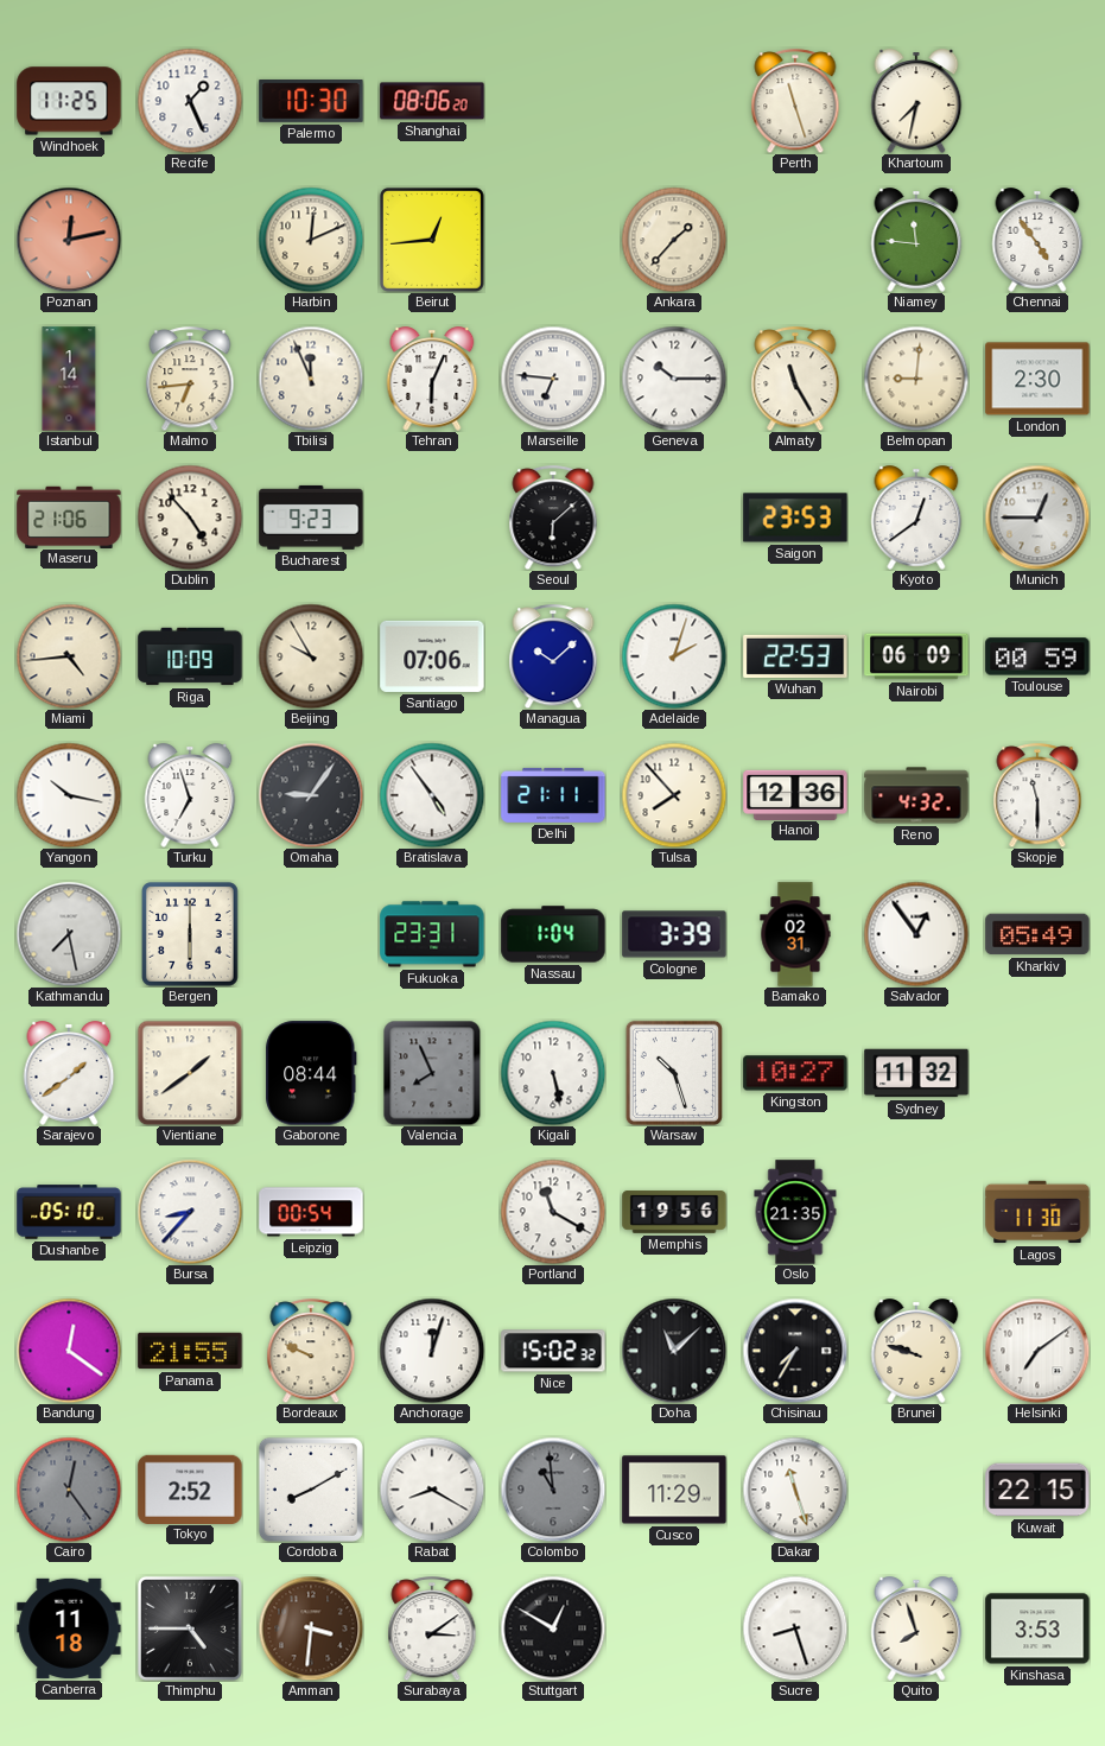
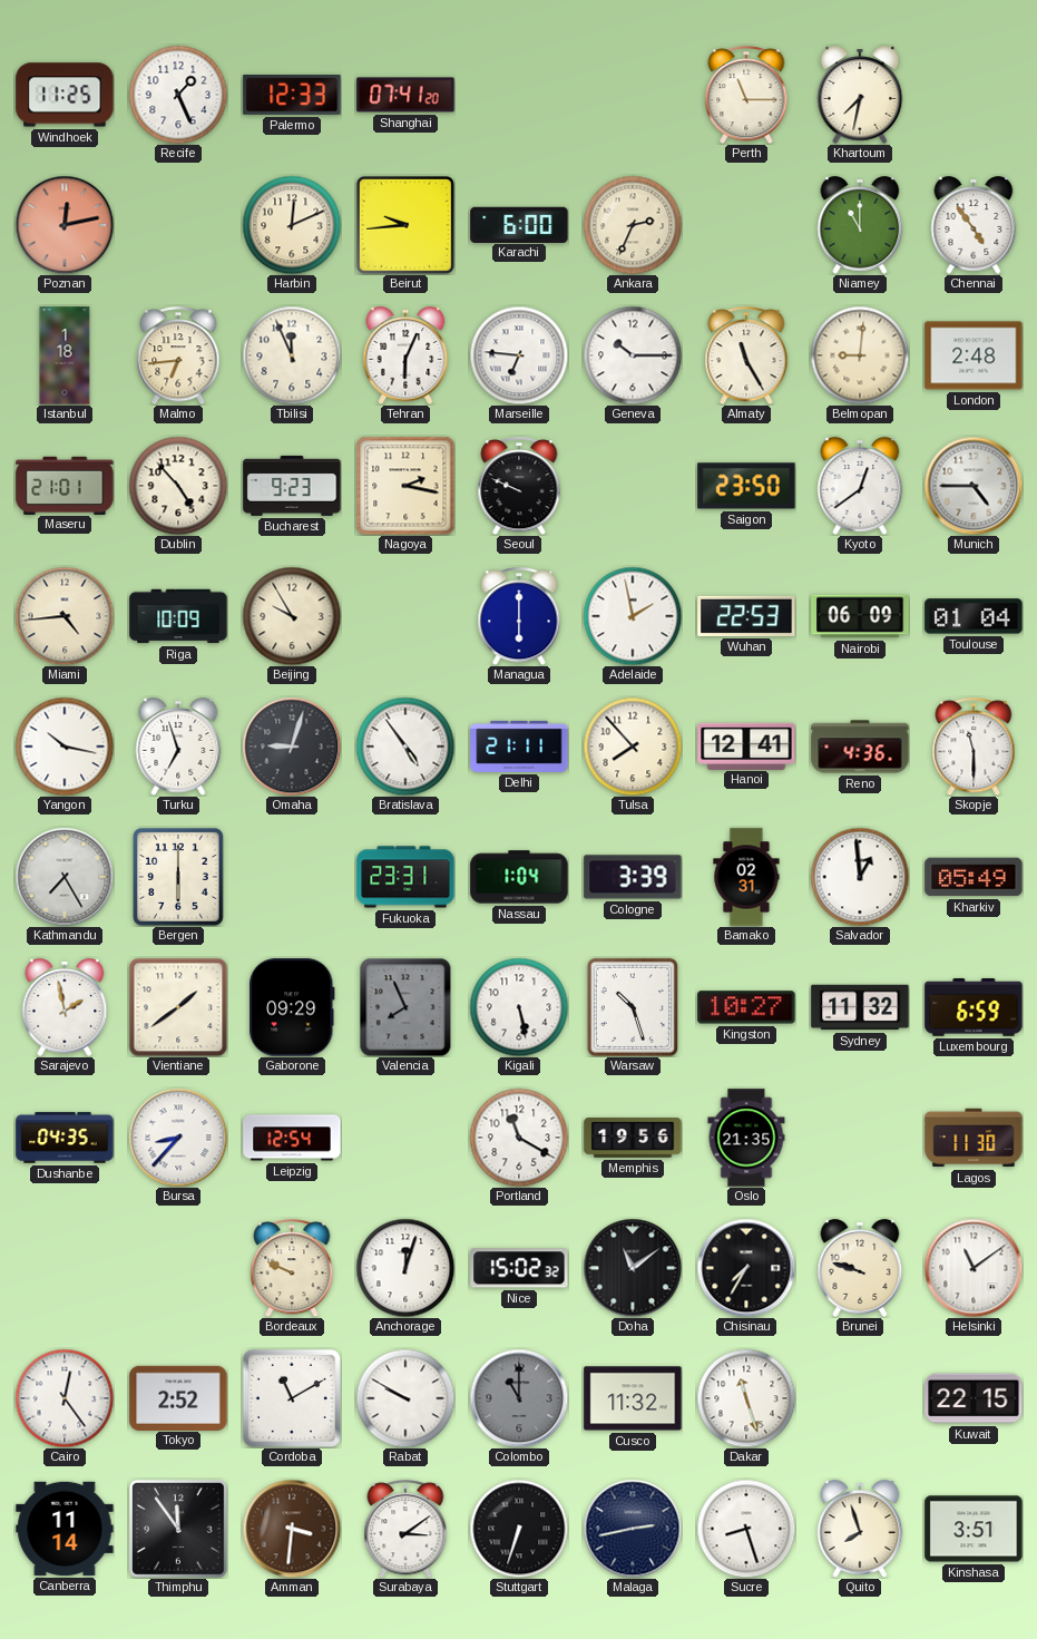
Palermo: 10:30 -> 12:33 (292, 96)
Shanghai: 08:06 -> 07:41 (405, 95)
Perth: 11:27 -> 11:15 (746, 95)
Beirut: 12:44 -> 9:44 (405, 225)
Karachi: none -> 6:00 (519, 224)
Ankara: 1:37 -> 2:34 (633, 225)
Niamey: 11:46 -> 11:00 (860, 225)
Istanbul: 1:14 -> 1:18 (65, 355)
London: 2:30 -> 2:48 (974, 355)
Maseru: 21:06 -> 21:01 (65, 485)
Nagoya: none -> 2:17 (405, 486)
Seoul: 6:08 -> 9:49 (519, 486)
Saigon: 23:53 -> 23:50 (746, 486)
Munich: 12:45 -> 4:45 (974, 486)
Santiago: 07:06 -> none (432, 656)
Managua: 10:08 -> 6:00 (519, 616)
Adelaide: 2:03 -> 1:58 (633, 616)
Toulouse: 00:59 -> 01:04 (974, 616)
Omaha: 9:06 -> 9:03 (292, 747)
Hanoi: 12:36 -> 12:41 (746, 745)
Reno: 4:32 -> 4:36 (860, 747)
Kathmandu: 7:28 -> 7:25 (65, 877)
Salvador: 12:54 -> 12:59 (860, 877)
Sarajevo: 1:39 -> 1:58 (65, 1007)
Gaborone: 08:44 -> 09:29 (292, 1007)
Luxembourg: none -> 6:59 (974, 1008)
Dushanbe: 05:10 -> 04:35 (65, 1138)
Leipzig: 00:54 -> 12:54 (292, 1138)
Bandung: 12:21 -> none (69, 1351)
Panama: 21:55 -> none (190, 1351)
Doha: 11:08 -> 11:09 (633, 1268)
Helsinki: 7:09 -> 11:09 (974, 1268)
Cairo dial: grey -> white (65, 1398)
Cordoba: 8:10 -> 11:10 (292, 1398)
Rabat: 8:20 -> 9:50 (405, 1398)
Colombo: 10:59 -> 11:00 (519, 1398)
Cusco: 11:29 -> 11:32 (633, 1398)
Canberra: 11:18 -> 11:14 (65, 1529)
Thimphu: 4:45 -> 11:54 (178, 1529)
Stuttgart: 12:50 -> 6:33 (519, 1529)
Malaga: none -> 2:43 (633, 1529)
Kinshasa: 3:53 -> 3:51 (974, 1529)
